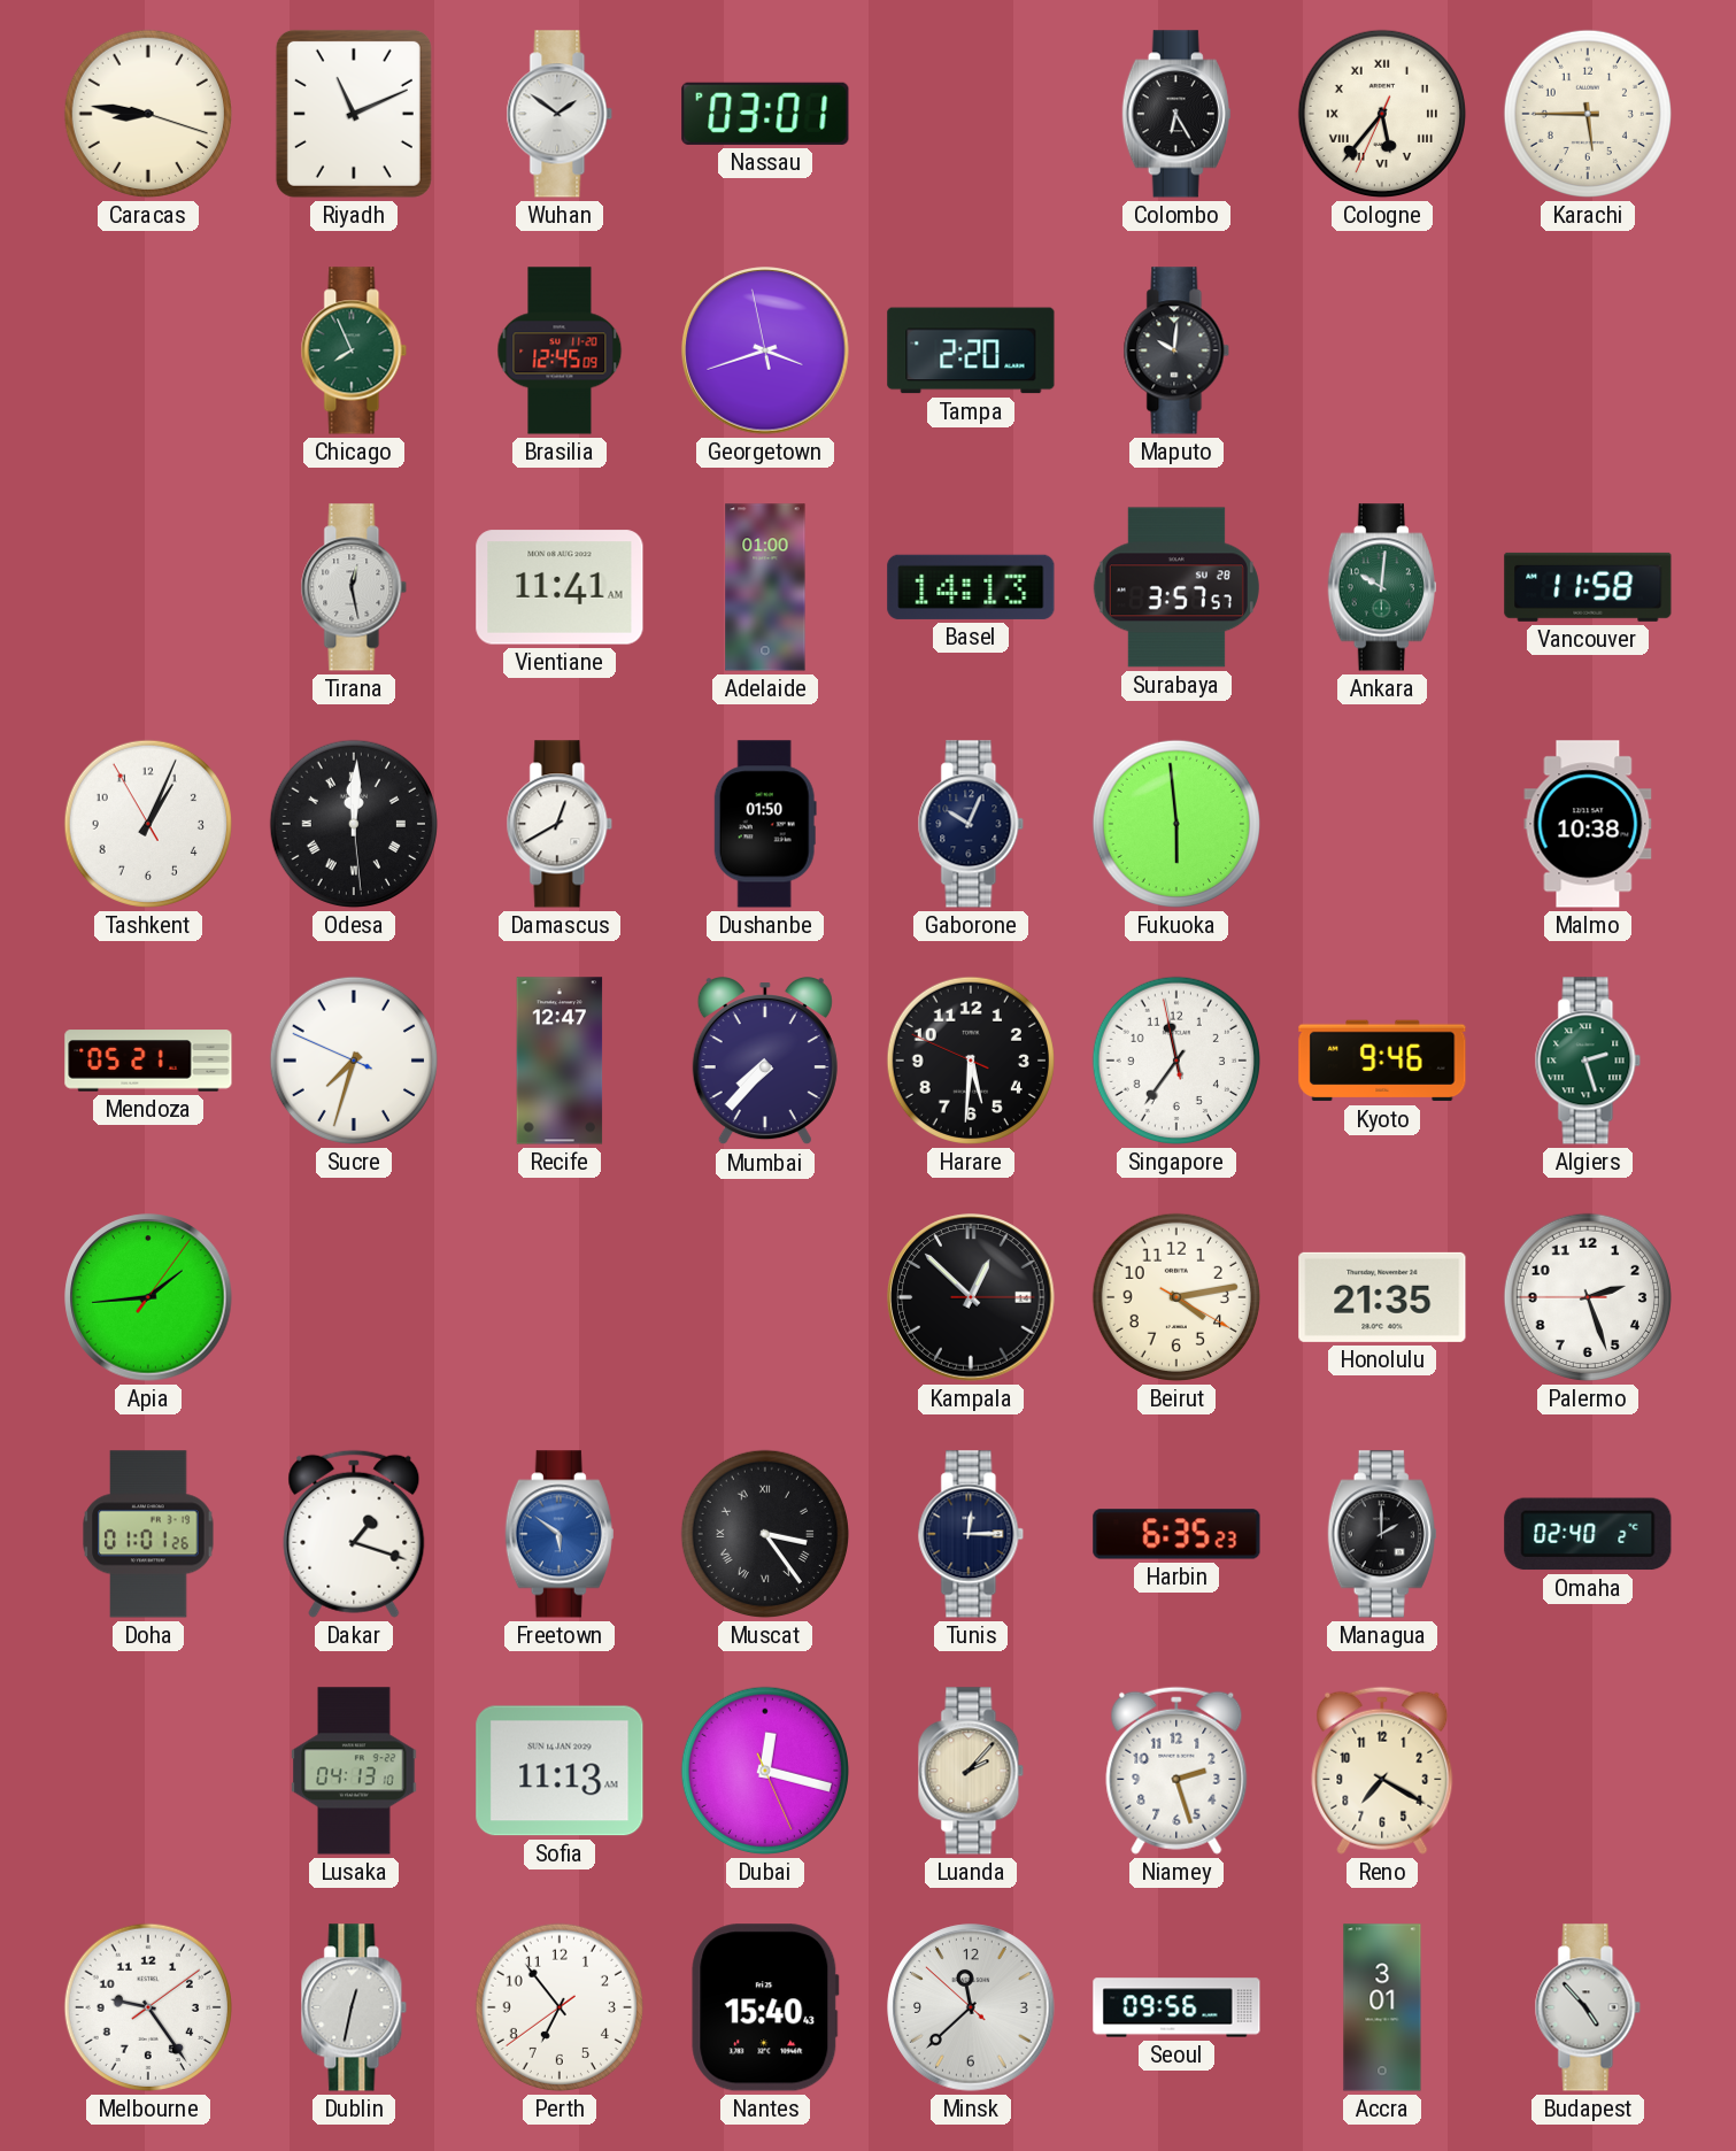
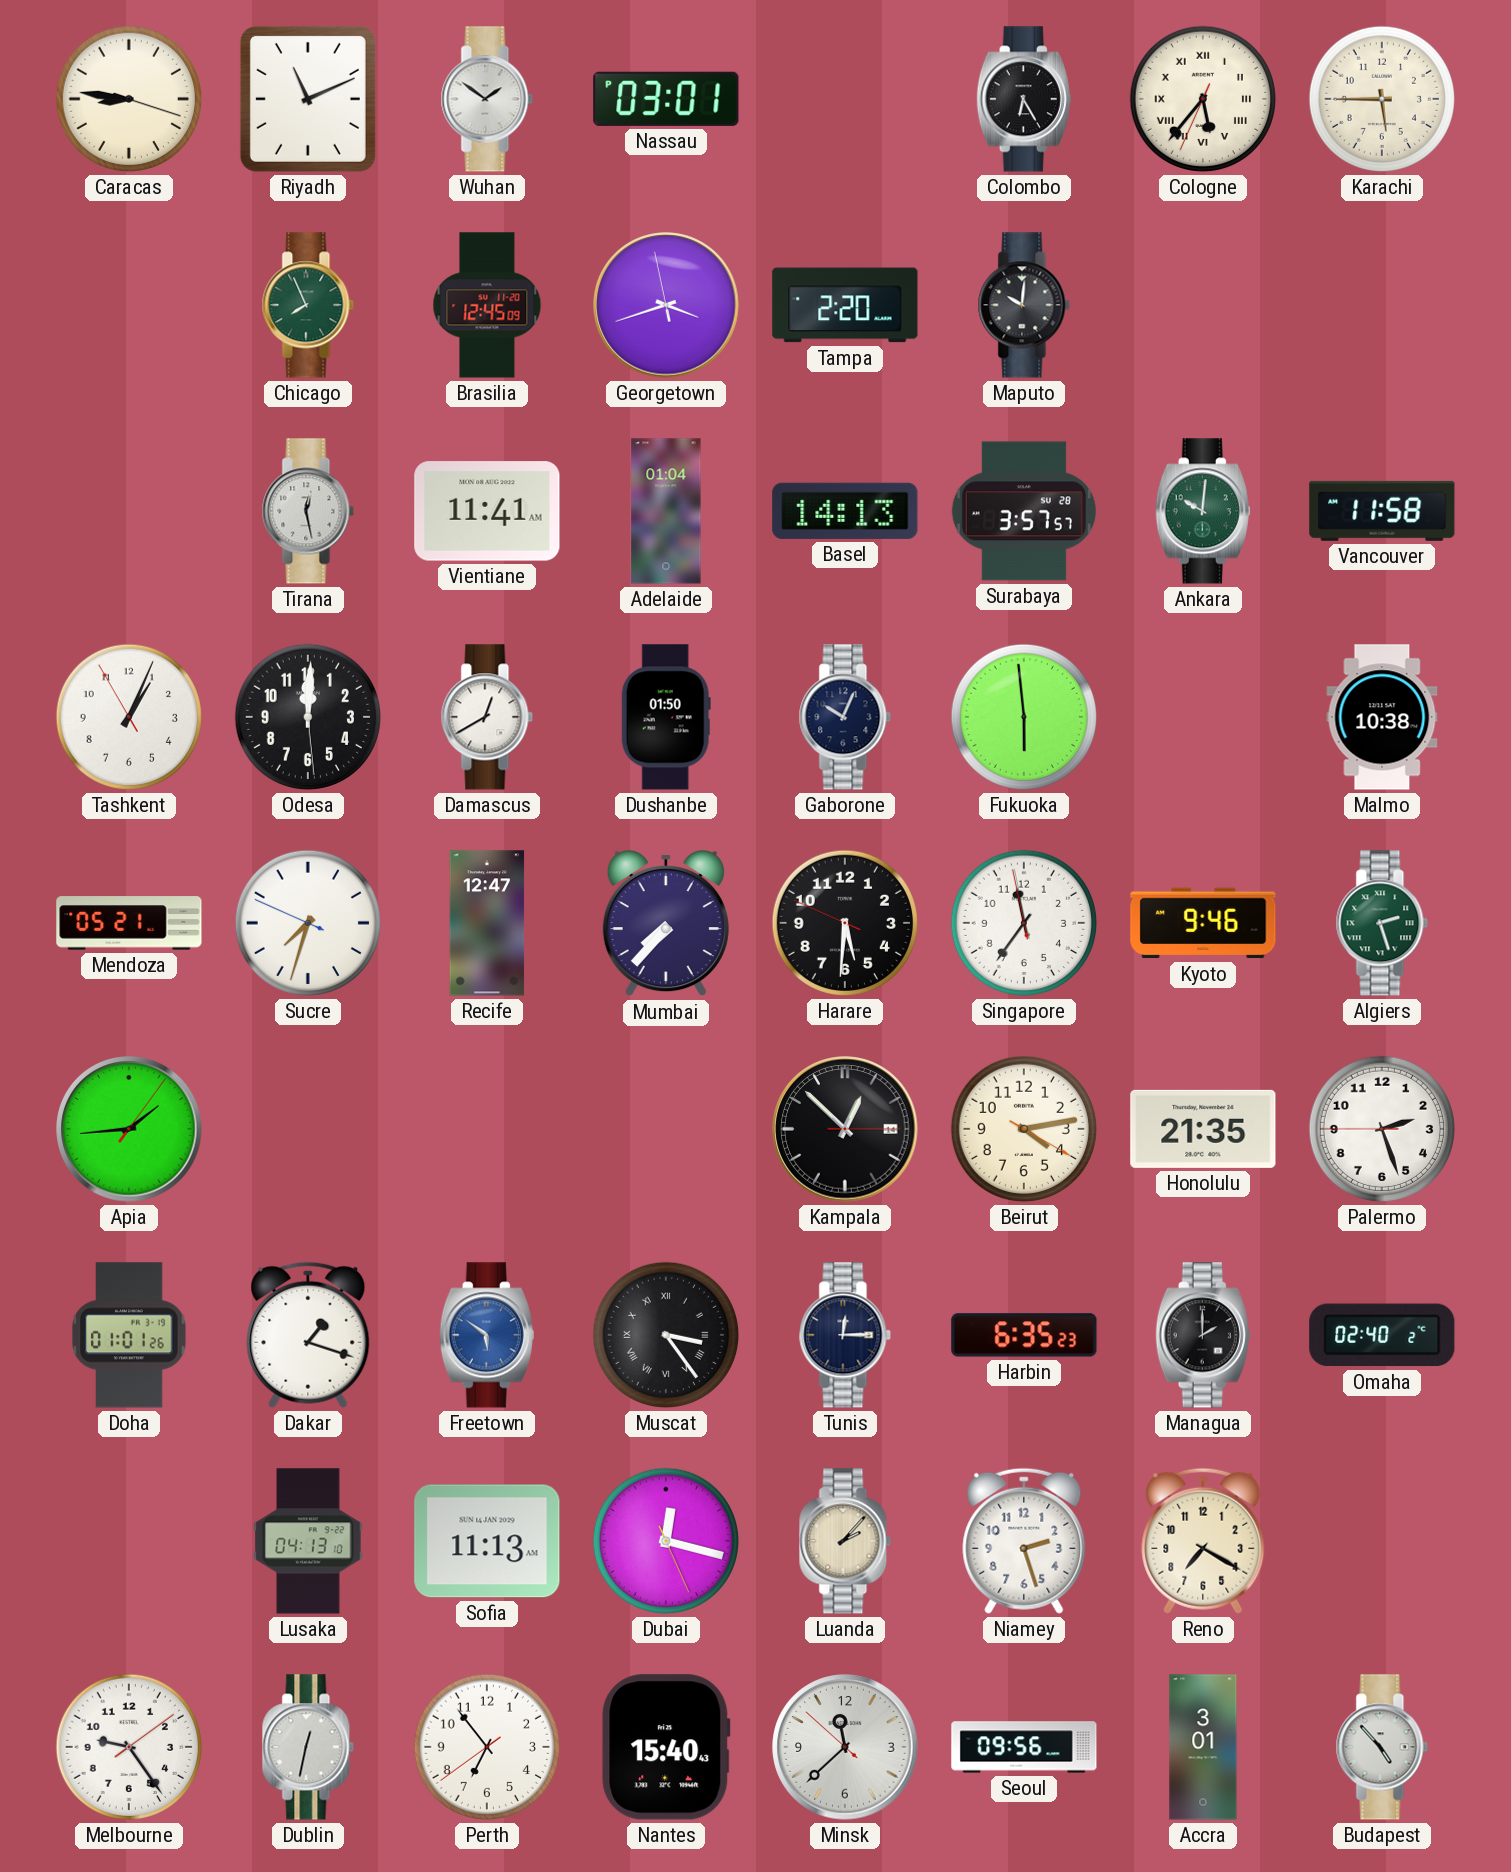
Adelaide: 01:00 -> 01:04 (666, 511)
Odesa numerals: Roman -> Arabic (308, 717)
